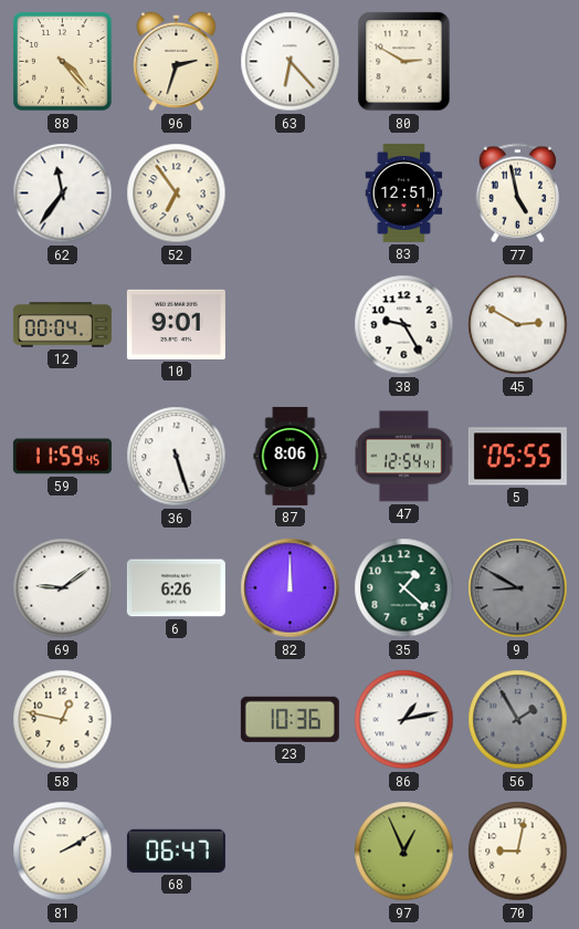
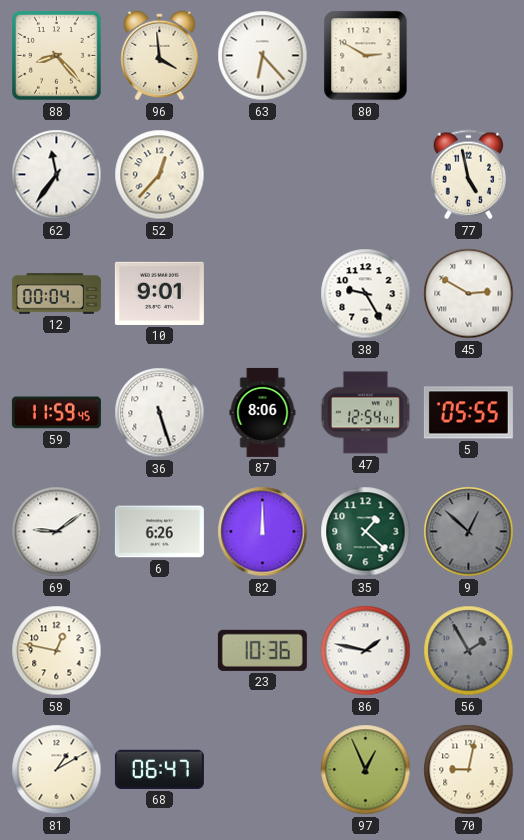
88: 4:23 -> 8:23 (57, 56)
96: 2:33 -> 3:59 (160, 56)
52: 6:54 -> 12:37 (160, 175)
83: 12:51 -> none (404, 192)
9: 8:50 -> 12:52 (469, 532)
86: 1:13 -> 1:47 (366, 651)
81: 2:10 -> 1:10 (57, 770)
